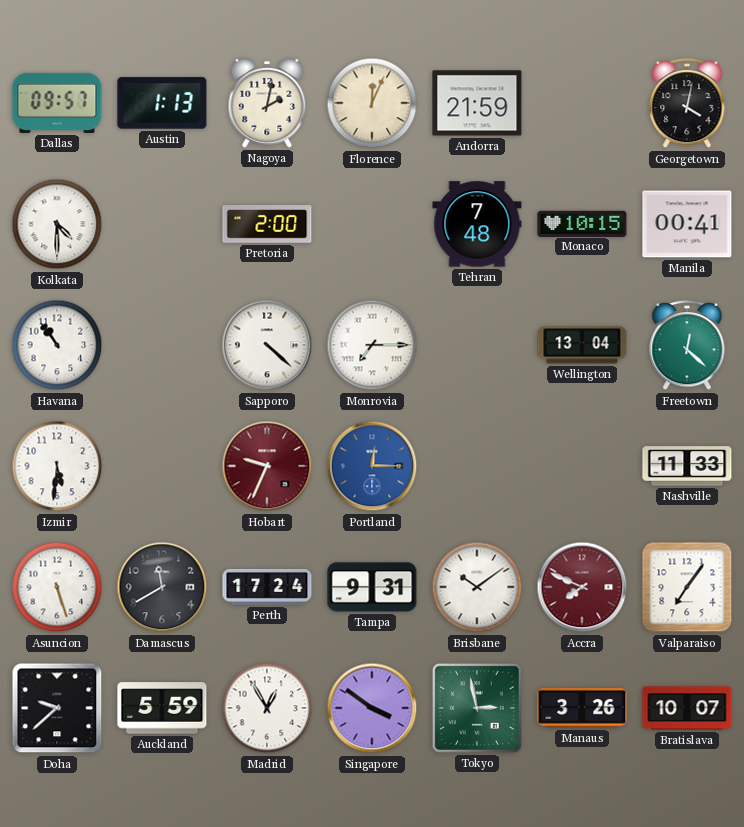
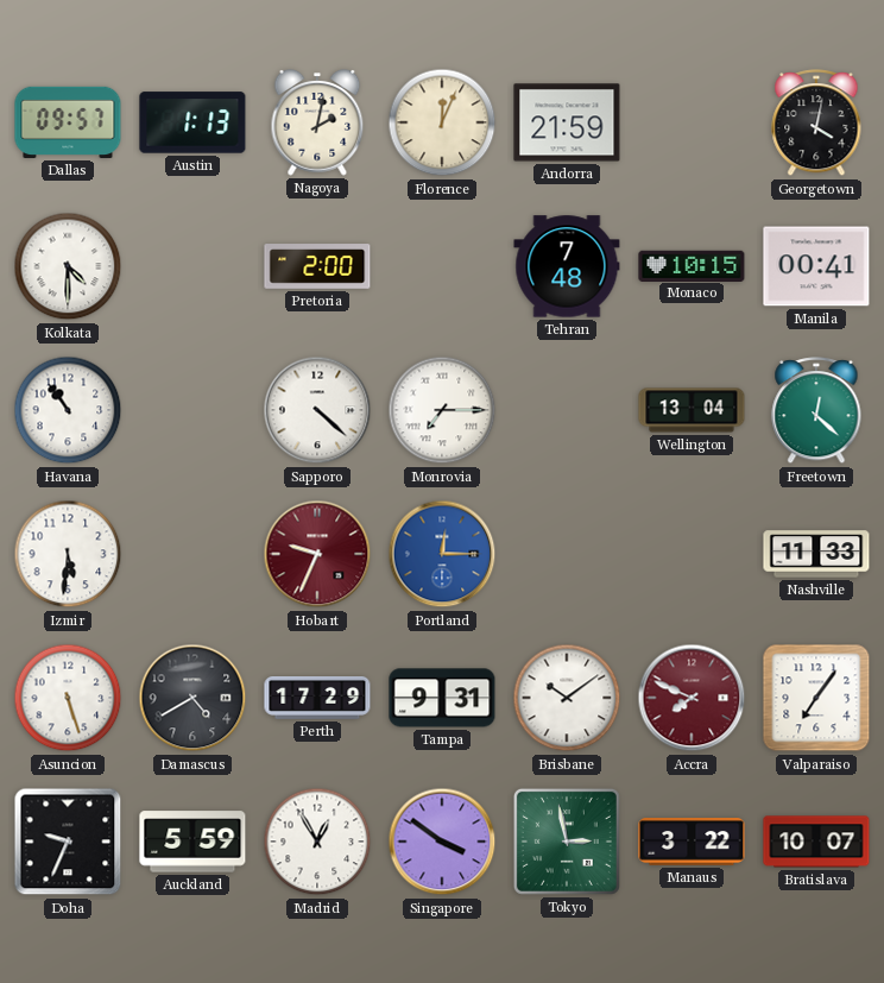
Damascus: 11:40 -> 4:40 (192, 698)
Perth: 17:24 -> 17:29 (317, 699)
Doha: 9:38 -> 9:34 (68, 842)
Manaus: 3:26 -> 3:22 (692, 843)
